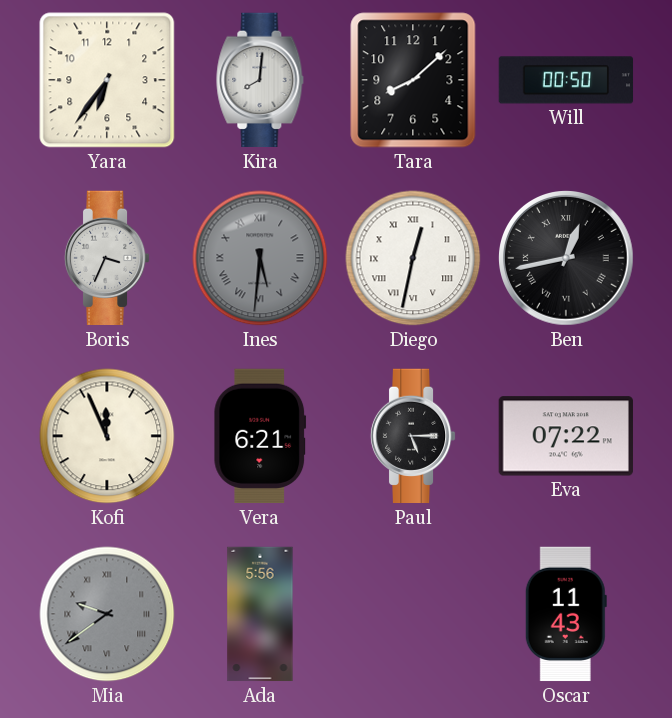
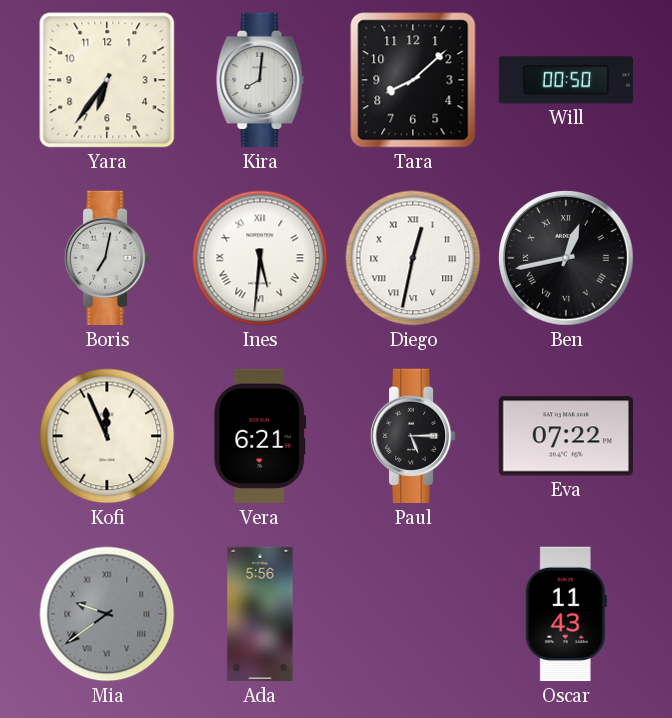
Boris: 3:34 -> 7:02 (107, 258)
Ines dial: grey -> white (260, 258)
